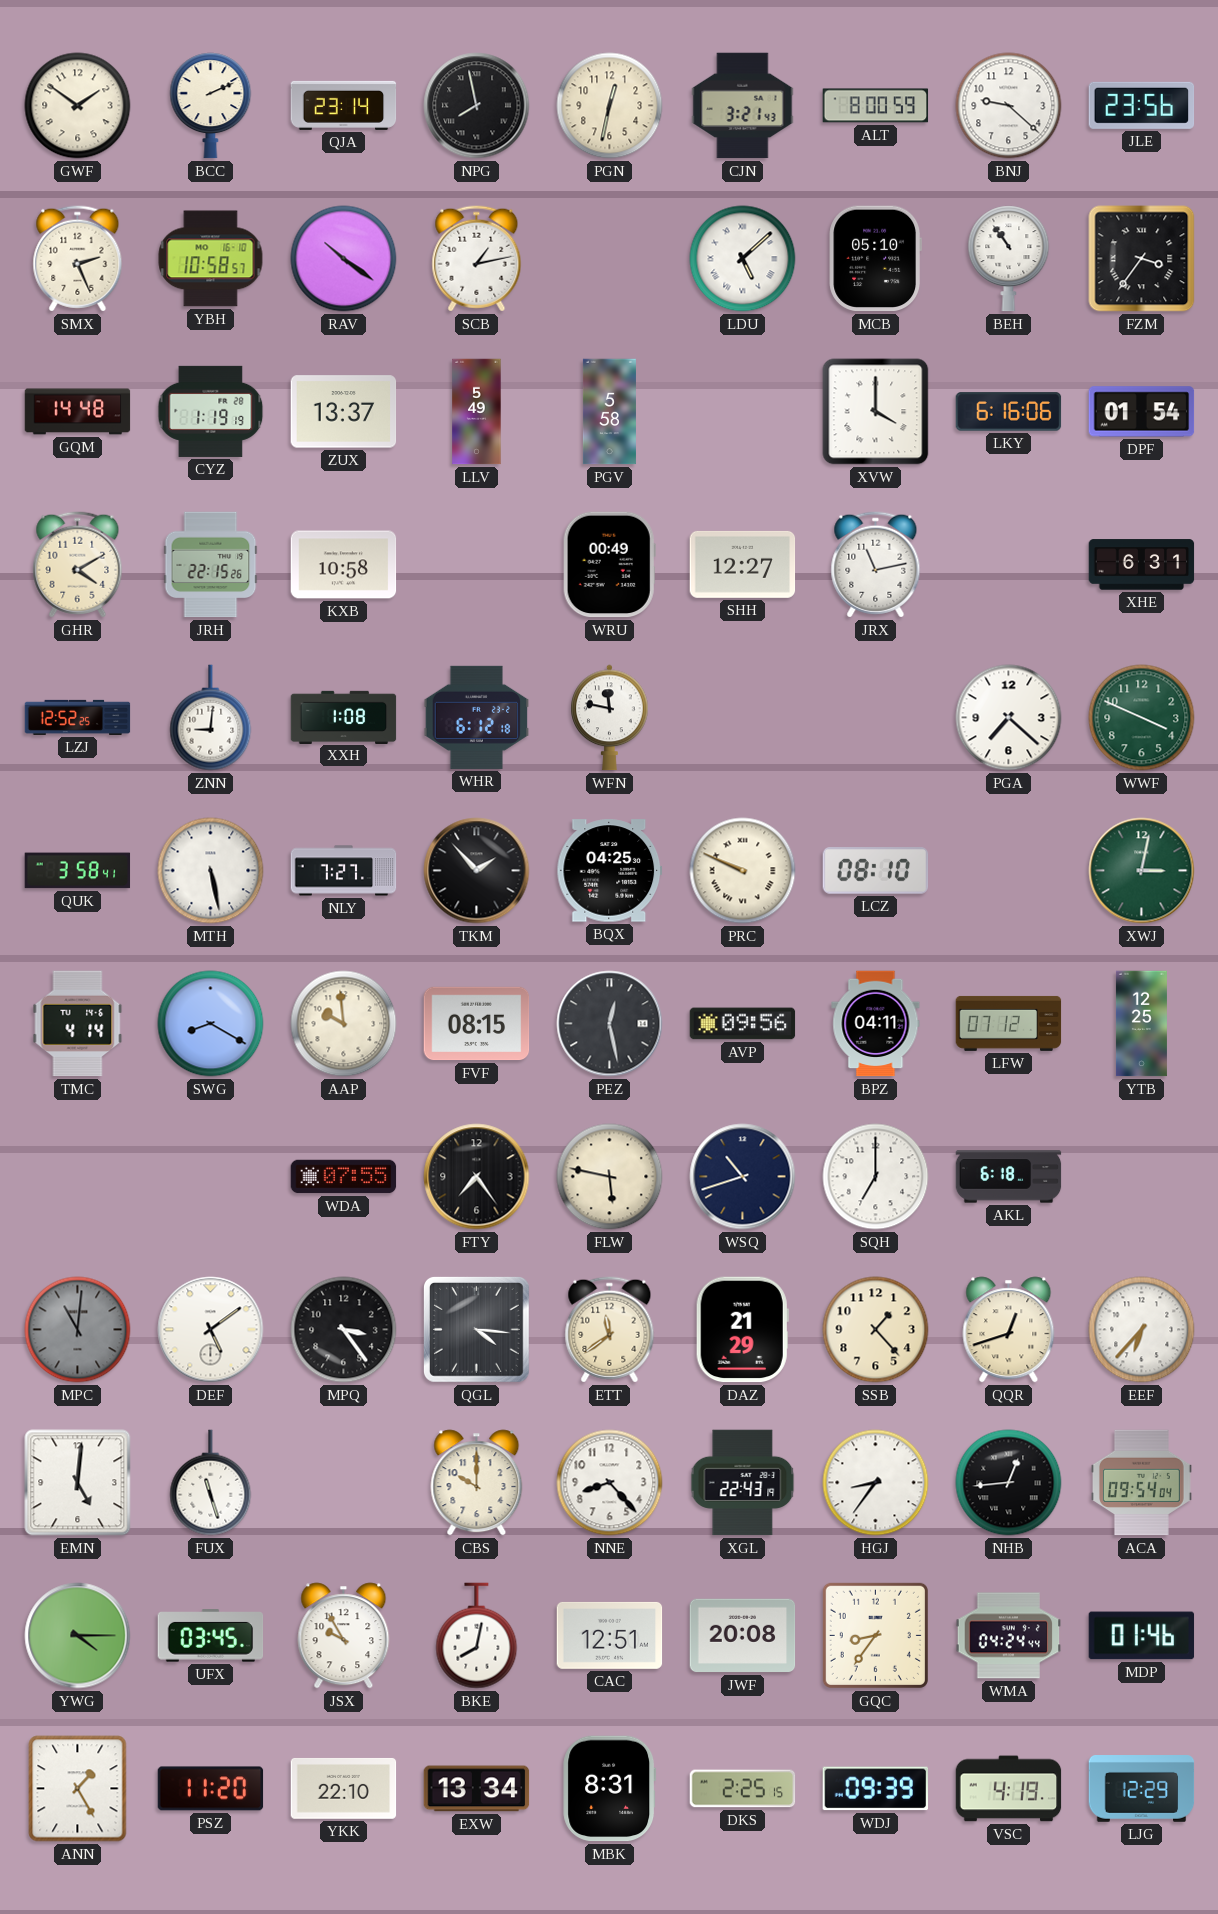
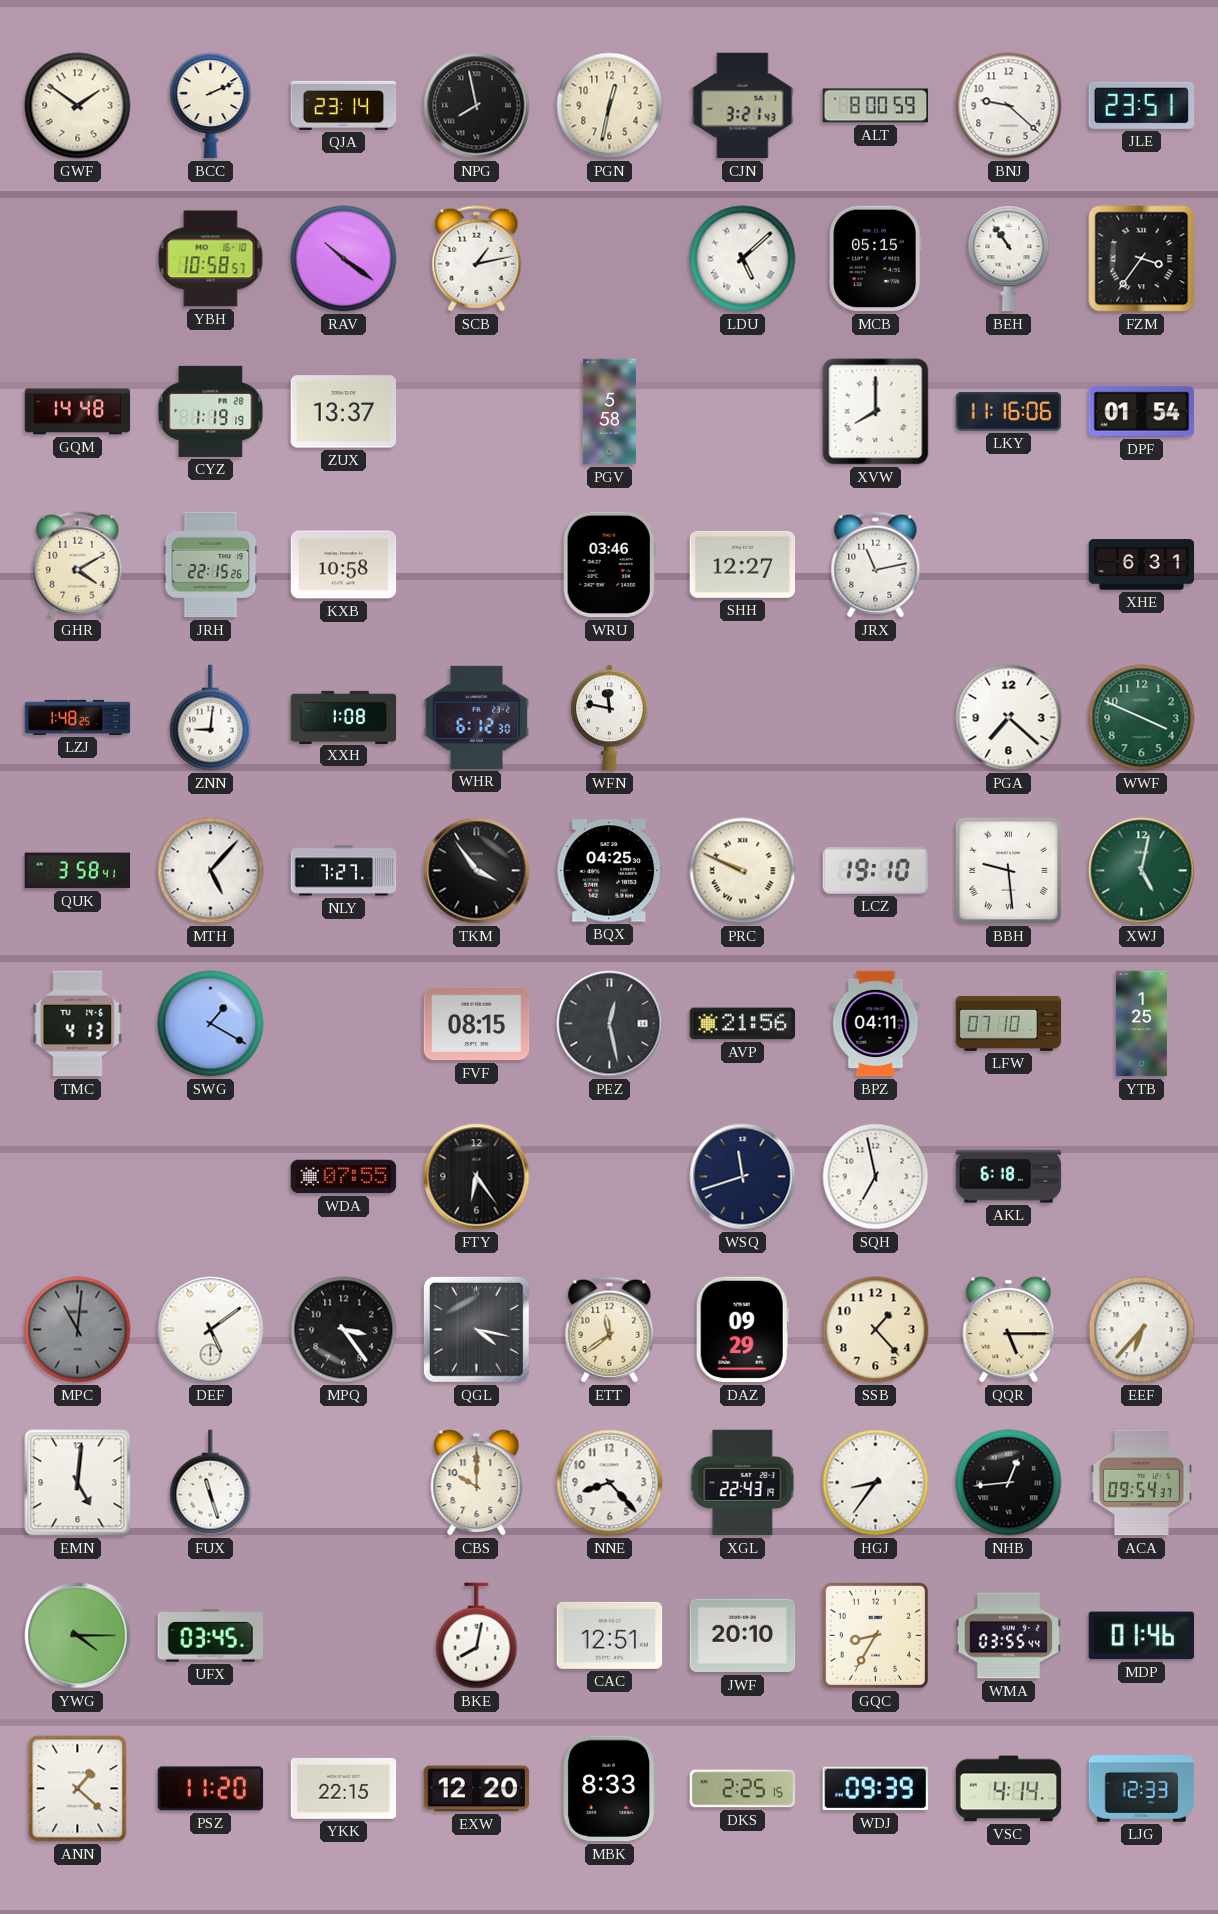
JLE: 23:56 -> 23:51 (1142, 105)
SMX: 2:26 -> none (78, 259)
MCB: 05:10 -> 05:15 (875, 259)
LLV: 5:49 -> none (477, 412)
XVW: 4:00 -> 8:00 (876, 412)
LKY: 6:16 -> 11:16 (1009, 412)
WRU: 00:49 -> 03:46 (609, 565)
LZJ: 12:52 -> 1:48 (78, 717)
WHR: 6:12:18 -> 6:12:30 (477, 717)
MTH: 5:28 -> 5:07 (211, 871)
TKM: 1:53 -> 3:54 (477, 871)
LCZ: 08:10 -> 19:10 (876, 871)
BBH: none -> 9:29 (1008, 870)
XWJ: 3:02 -> 5:02 (1142, 871)
TMC: 4:14 -> 4:13 (78, 1024)
SWG: 8:20 -> 1:20 (211, 1024)
AAP: 9:59 -> none (344, 1024)
AVP: 09:56 -> 21:56 (743, 1024)
LFW: 07:12 -> 07:10 (1009, 1023)
YTB: 12:25 -> 1:25 (1141, 1024)
FTY: 7:24 -> 6:24 (477, 1177)
FLW: 5:47 -> none (610, 1177)
WSQ: 10:42 -> 11:42 (743, 1177)
SQH: 7:00 -> 6:58 (876, 1177)
QGL: 4:16 -> 4:17 (476, 1329)
DAZ: 21:29 -> 09:29 (742, 1330)
QQR: 12:42 -> 5:15 (1009, 1330)
ACA: 09:54:04 -> 09:54:37 (1141, 1483)
JSX: 9:55 -> none (344, 1636)
JWF: 20:08 -> 20:10 (743, 1636)
GQC: 8:36 -> 8:35 (875, 1635)
WMA: 04:24 -> 03:55 (1009, 1636)
ANN: 1:25 -> 1:22 (78, 1789)
YKK: 22:10 -> 22:15 (344, 1789)
EXW: 13:34 -> 12:20 (477, 1789)
MBK: 8:31 -> 8:33 (610, 1789)
VSC: 4:19 -> 4:14 (1009, 1789)
LJG: 12:29 -> 12:33 (1142, 1789)
